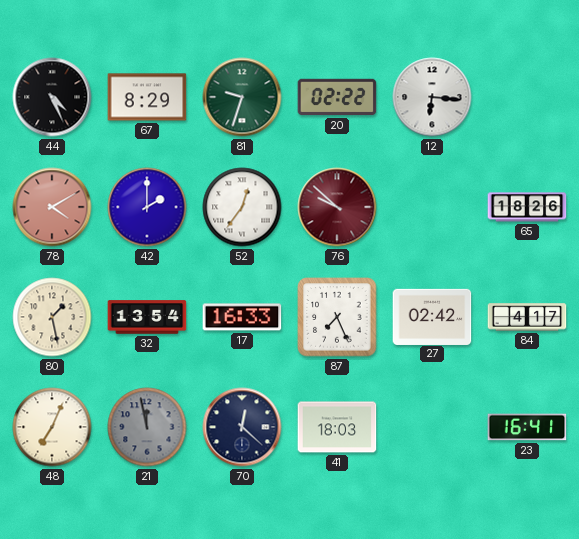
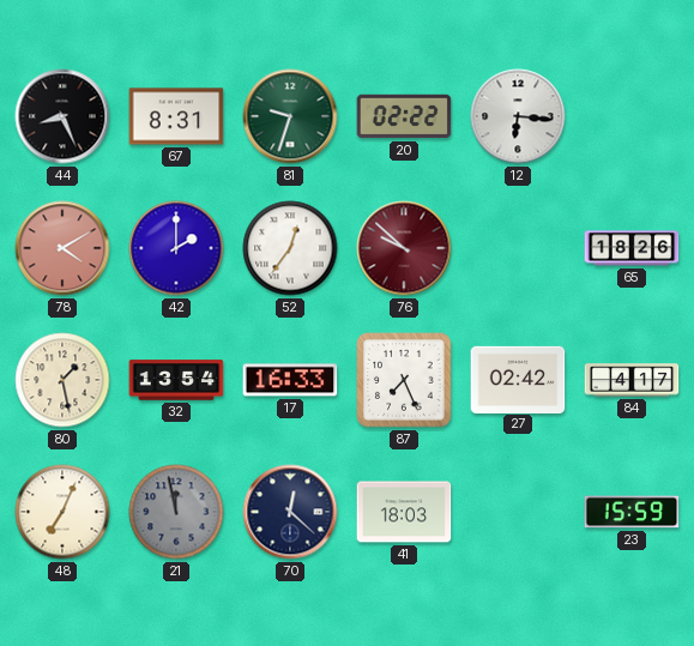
44: 4:26 -> 8:26 (62, 116)
67: 8:29 -> 8:31 (176, 116)
23: 16:41 -> 15:59 (632, 512)
